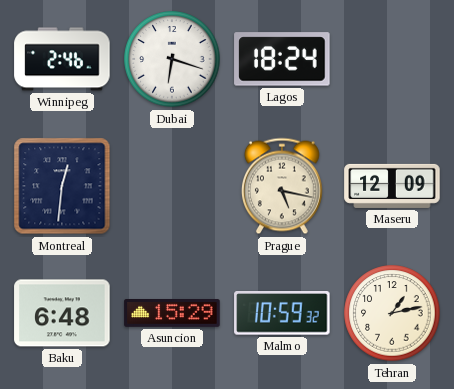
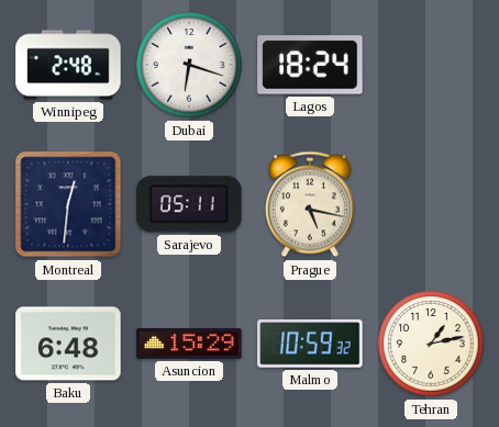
Winnipeg: 2:46 -> 2:48 (68, 65)
Sarajevo: none -> 05:11 (189, 204)
Maseru: 12:09 -> none (392, 186)
